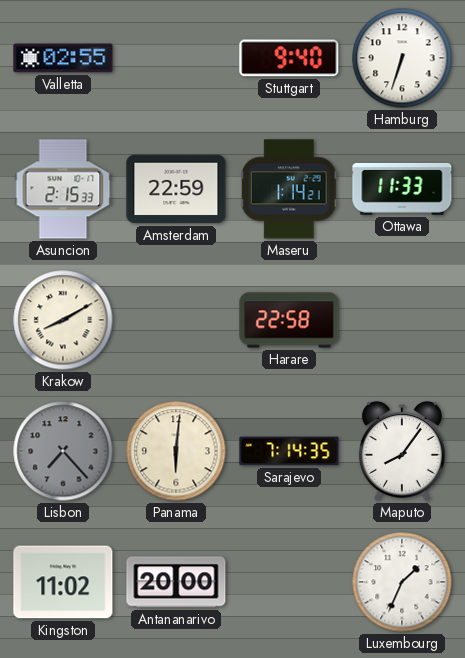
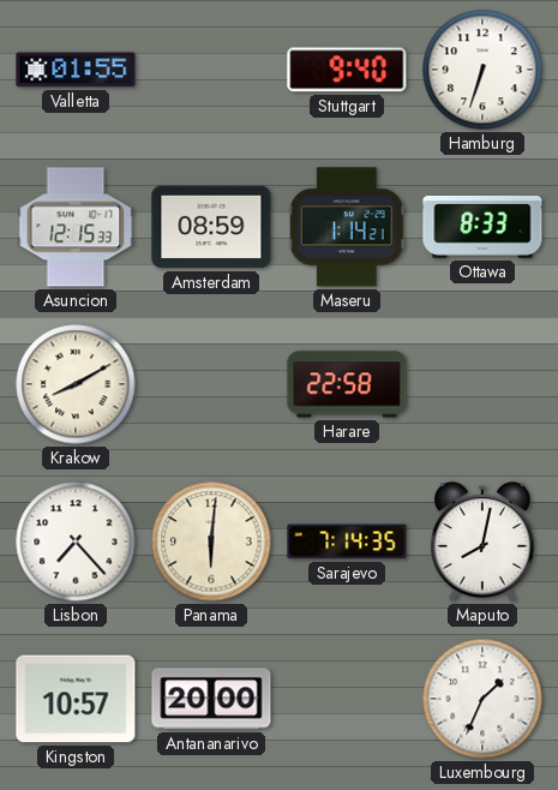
Valletta: 02:55 -> 01:55 (76, 70)
Asuncion: 2:15 -> 12:15 (76, 227)
Amsterdam: 22:59 -> 08:59 (211, 227)
Ottawa: 11:33 -> 8:33 (482, 227)
Lisbon dial: grey -> white (76, 541)
Maputo: 8:06 -> 8:02 (482, 541)
Kingston: 11:02 -> 10:57 (76, 699)
